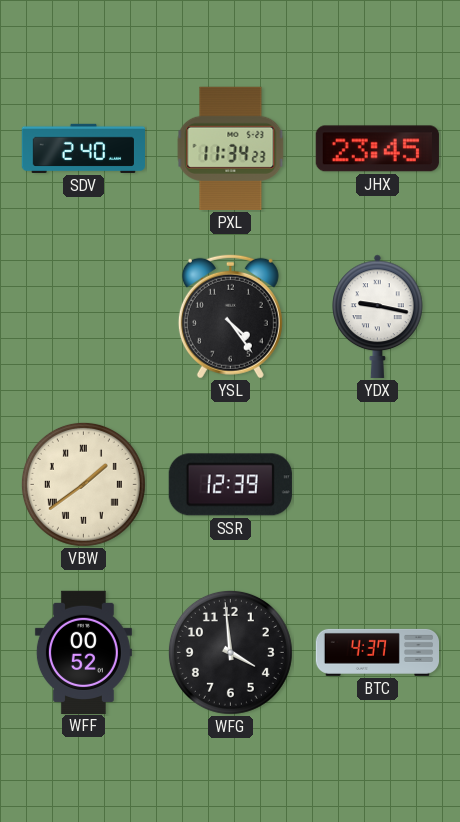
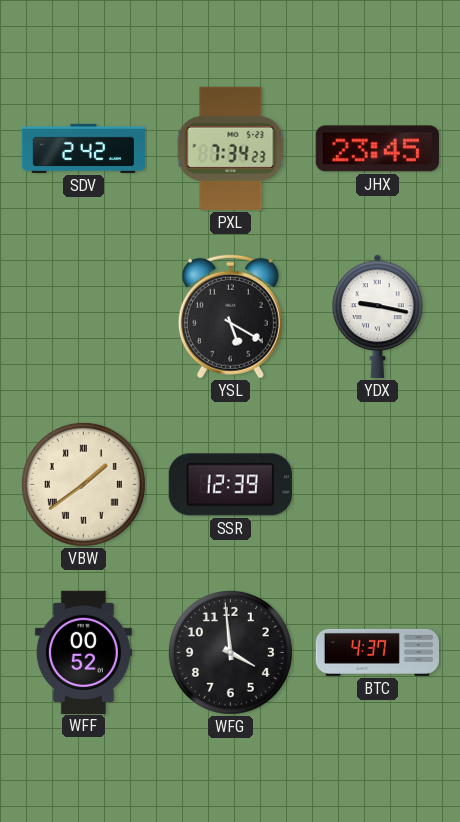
SDV: 2:40 -> 2:42 (83, 148)
PXL: 11:34 -> 7:34 (231, 148)
YSL: 4:24 -> 5:20 (230, 316)
